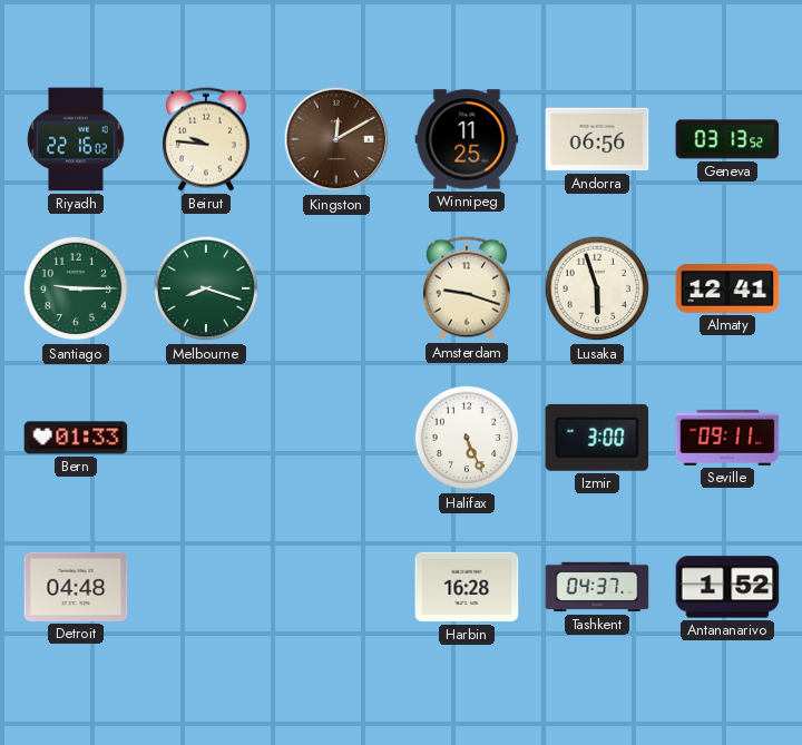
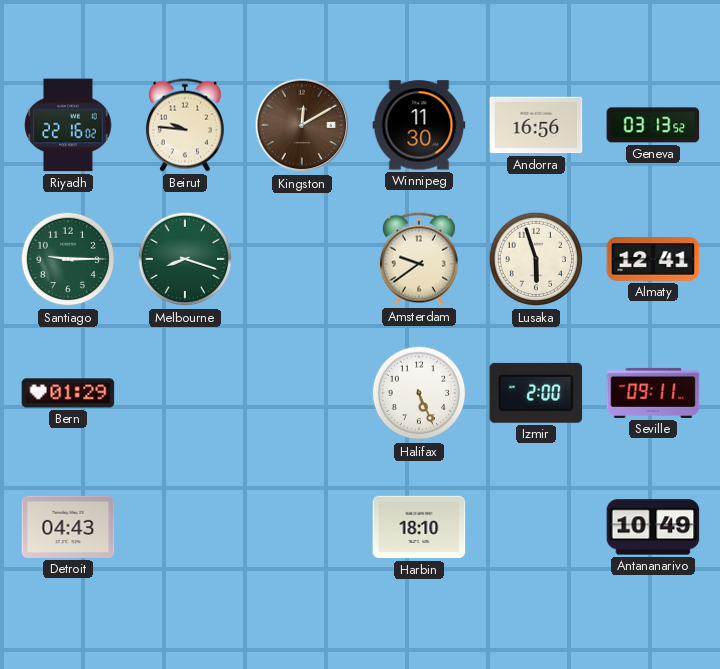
Winnipeg: 11:25 -> 11:30 (419, 125)
Andorra: 06:56 -> 16:56 (536, 125)
Amsterdam: 9:18 -> 9:39 (419, 259)
Bern: 01:33 -> 01:29 (68, 393)
Izmir: 3:00 -> 2:00 (536, 393)
Detroit: 04:48 -> 04:43 (68, 527)
Harbin: 16:28 -> 18:10 (419, 527)
Tashkent: 04:37 -> none (597, 587)
Antananarivo: 1:52 -> 10:49 (653, 527)
